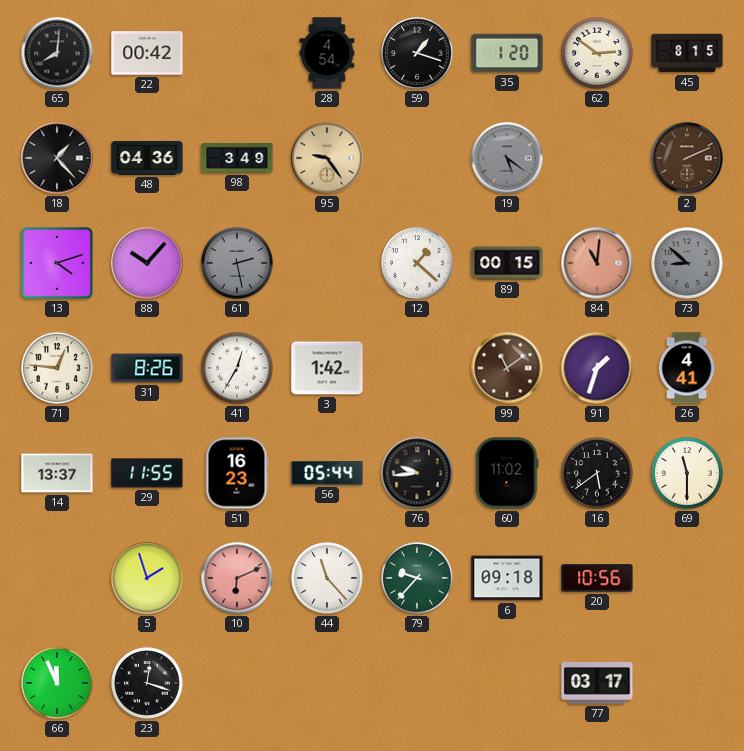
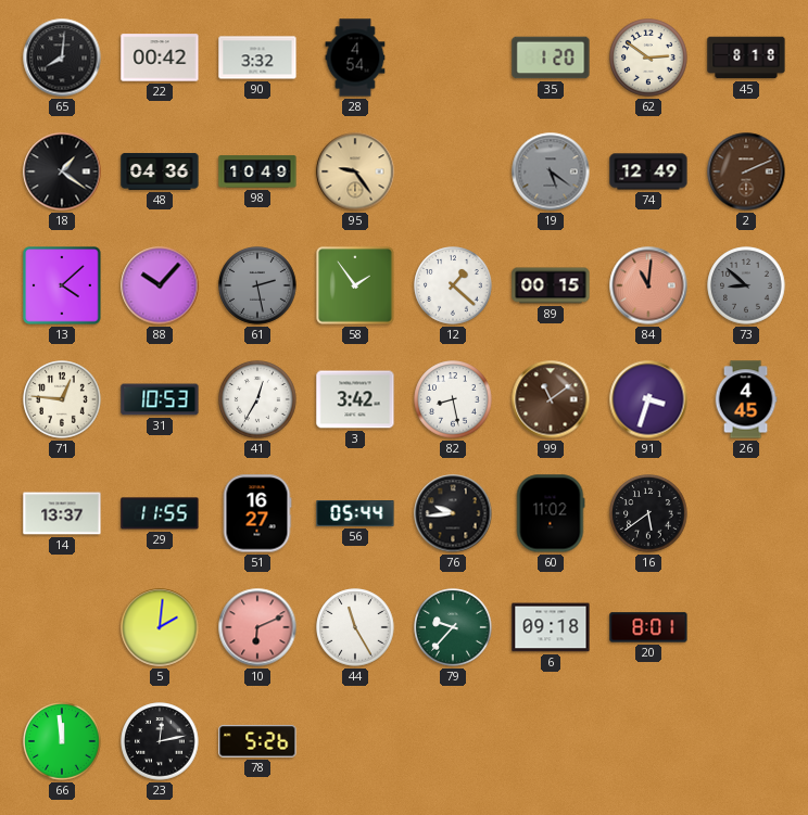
90: none -> 3:32 (257, 58)
59: 1:18 -> none (417, 53)
45: 8:15 -> 8:18 (746, 58)
18: 1:23 -> 1:21 (62, 171)
98: 3:49 -> 10:49 (257, 171)
74: none -> 12:49 (648, 171)
13: 4:12 -> 4:08 (62, 285)
58: none -> 1:54 (355, 285)
31: 8:26 -> 10:53 (160, 399)
3: 1:42 -> 3:42 (355, 399)
82: none -> 8:28 (453, 399)
91: 1:33 -> 3:33 (648, 399)
26: 4:41 -> 4:45 (746, 399)
51: 16:23 -> 16:27 (257, 513)
69: 11:30 -> none (687, 473)
5: 1:57 -> 2:01 (160, 627)
44: 11:23 -> 11:25 (355, 627)
20: 10:56 -> 8:01 (648, 627)
66: 11:56 -> 11:59 (62, 741)
23: 12:18 -> 12:13 (160, 741)
78: none -> 5:26 (257, 741)
77: 03:17 -> none (597, 683)
